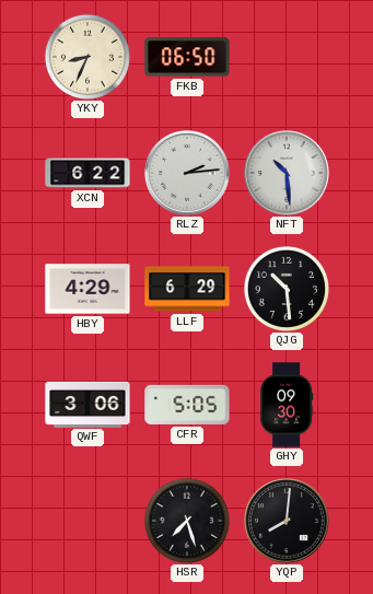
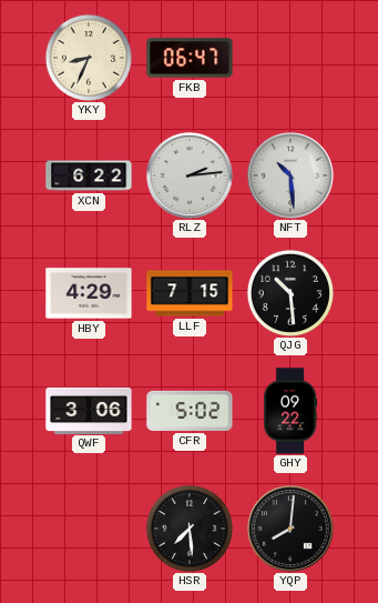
FKB: 06:50 -> 06:47 (190, 58)
LLF: 6:29 -> 7:15 (190, 293)
CFR: 5:05 -> 5:02 (190, 411)
GHY: 09:30 -> 09:22 (290, 411)
HSR: 7:27 -> 7:29 (190, 529)
